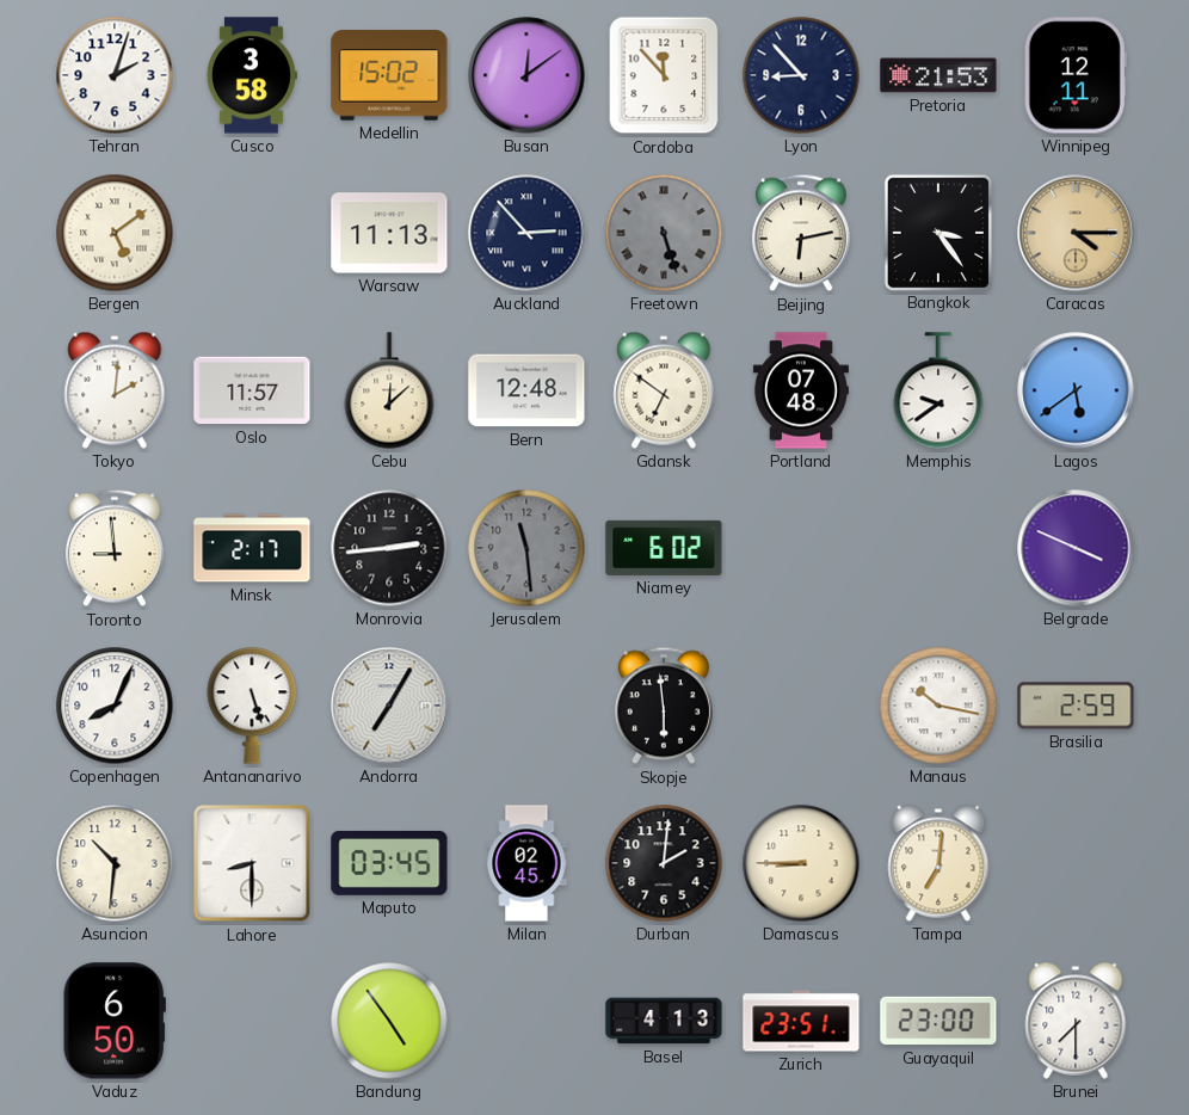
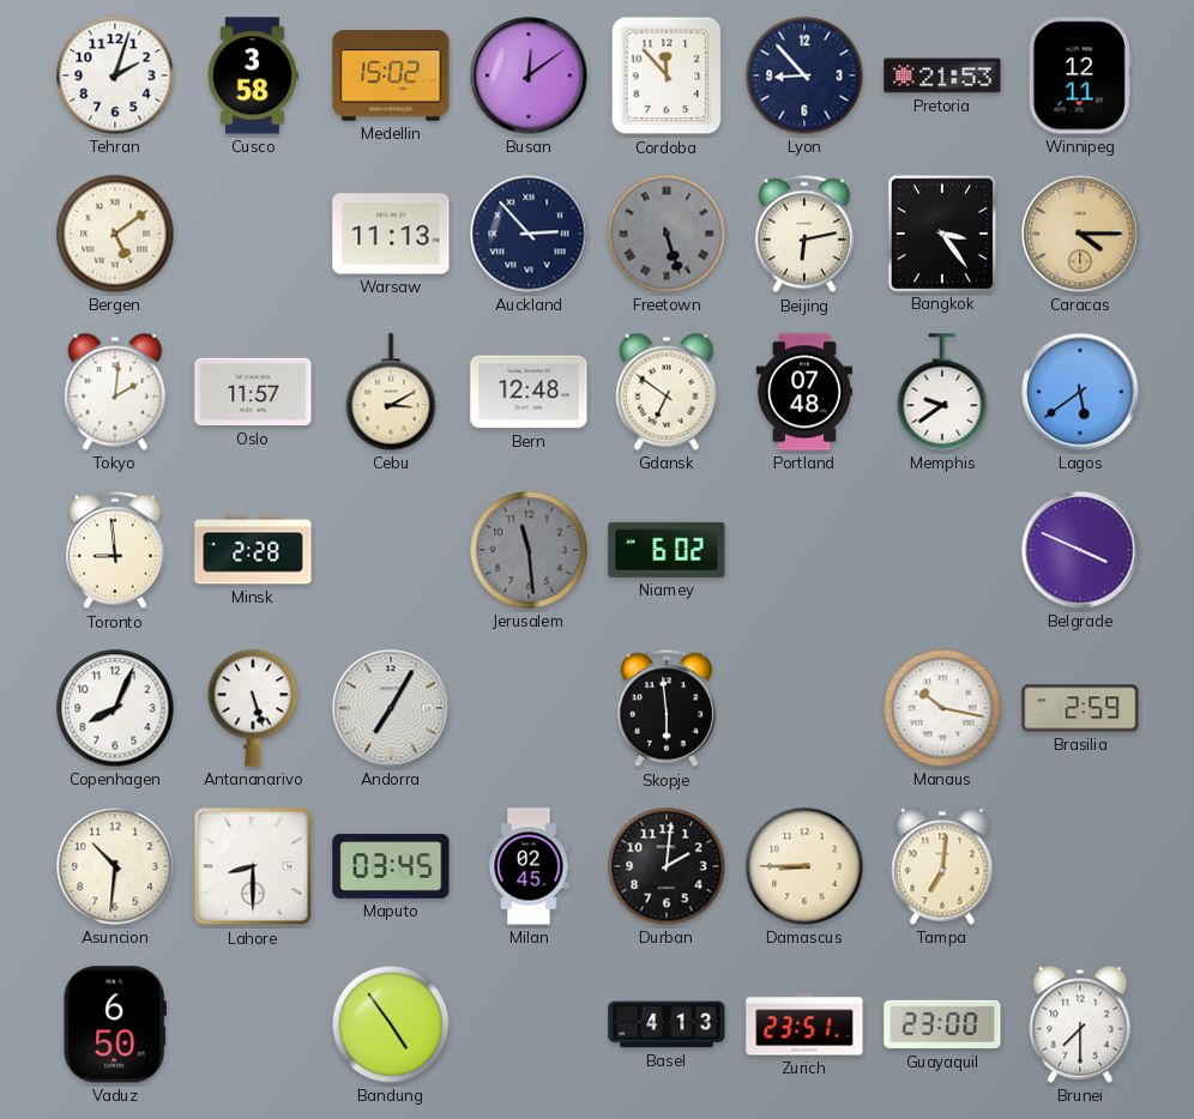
Cebu: 12:08 -> 3:10 (391, 392)
Minsk: 2:17 -> 2:28 (253, 550)
Monrovia: 2:44 -> none (389, 548)
